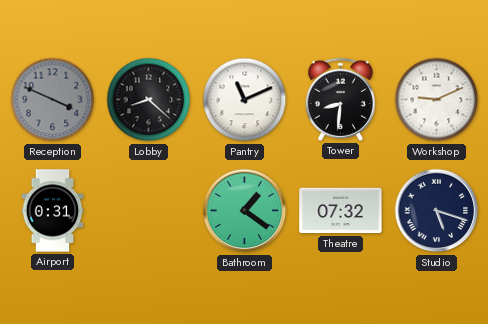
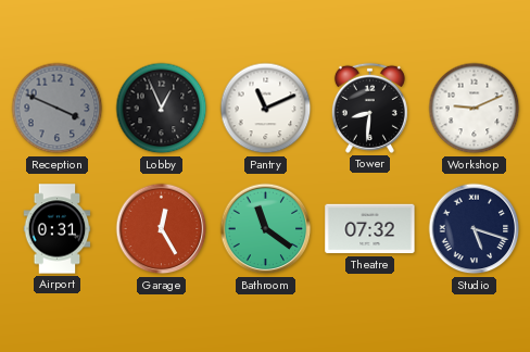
Lobby: 8:22 -> 12:56 (162, 109)
Garage: none -> 12:25 (162, 229)
Bathroom: 1:21 -> 11:21 (266, 229)
